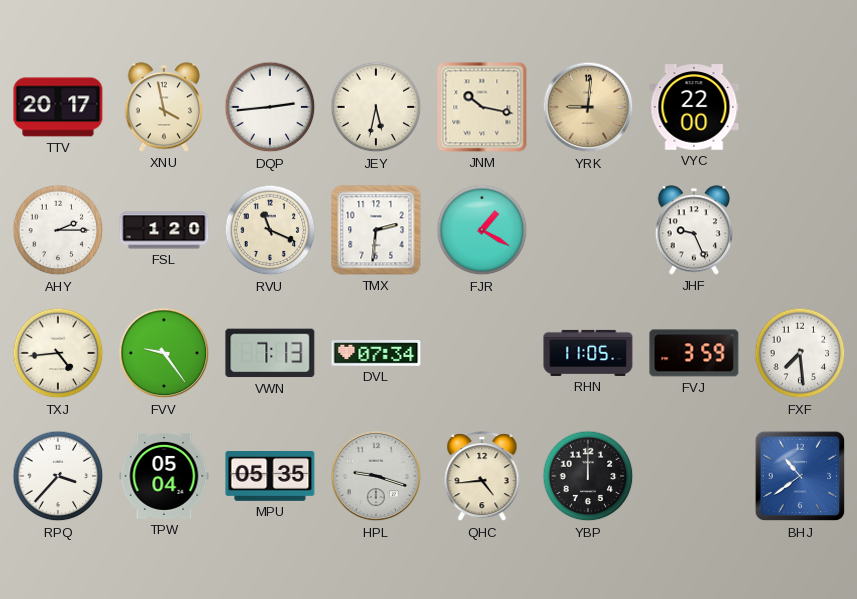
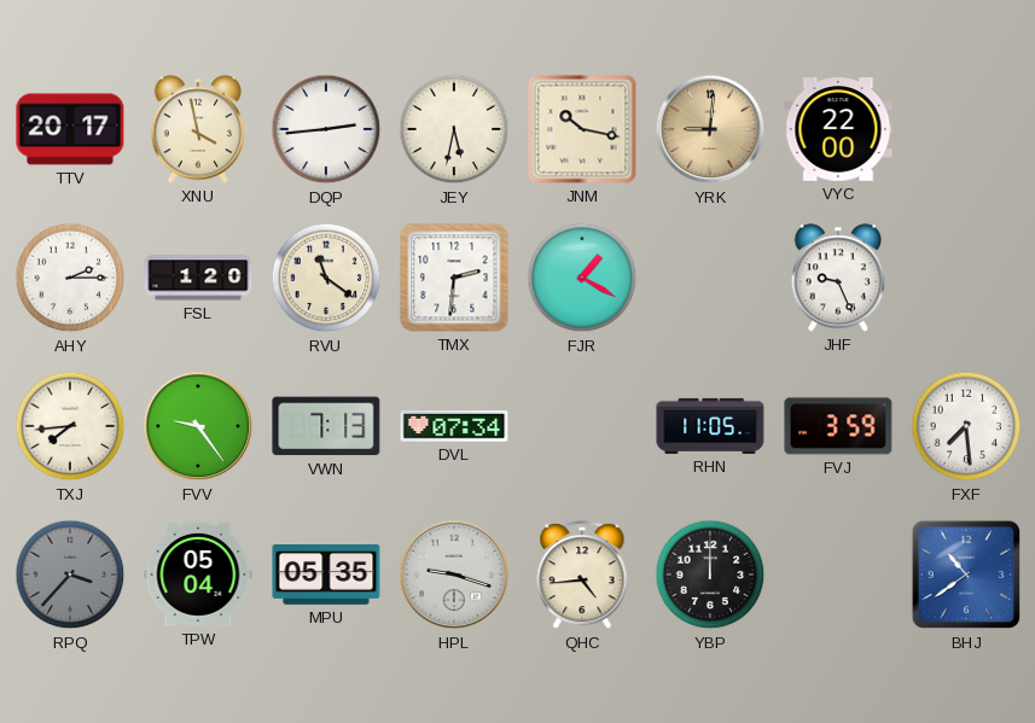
RVU: 11:19 -> 11:21 (326, 278)
TXJ: 4:44 -> 7:44 (70, 426)
RPQ dial: white -> grey (70, 575)
